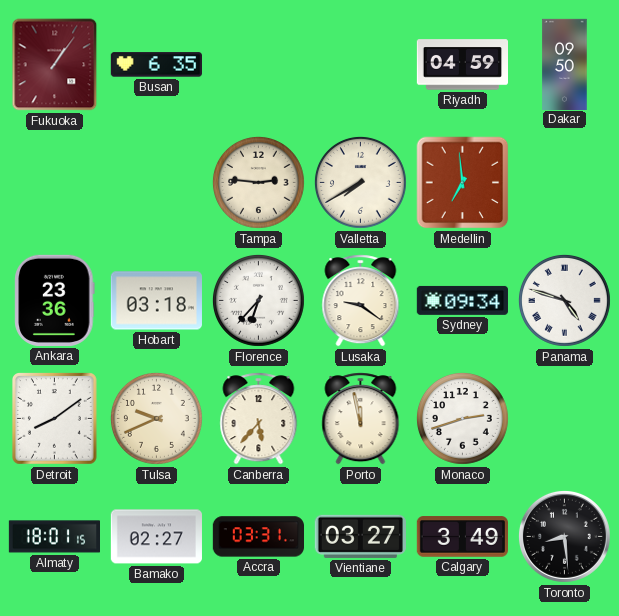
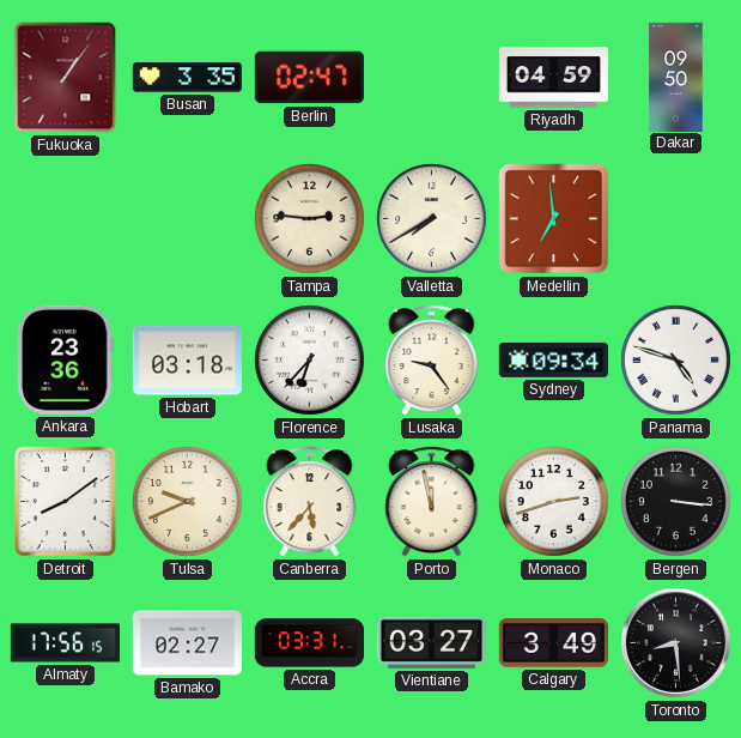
Busan: 6:35 -> 3:35 (187, 78)
Berlin: none -> 02:47 (309, 78)
Lusaka: 9:21 -> 9:24 (432, 361)
Bergen: none -> 3:16 (675, 501)
Almaty: 18:01 -> 17:56 (65, 643)
